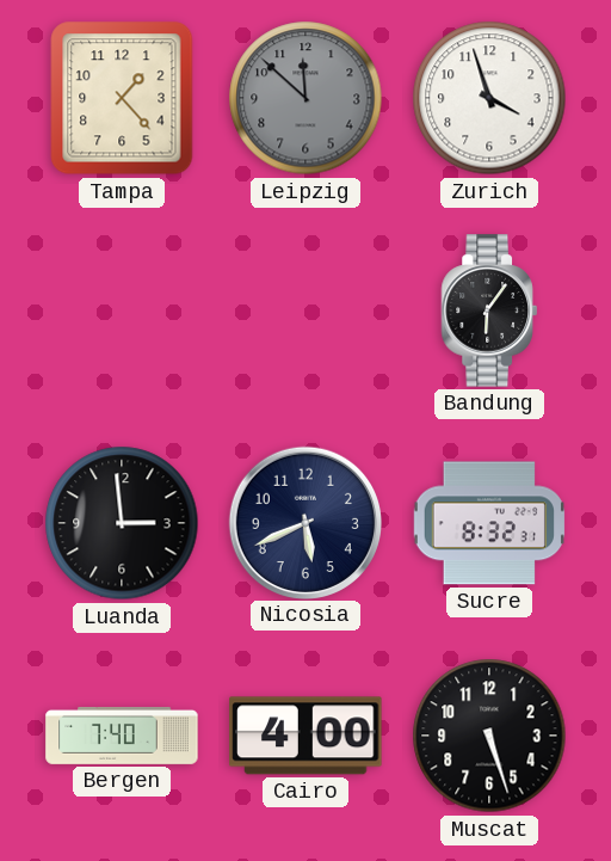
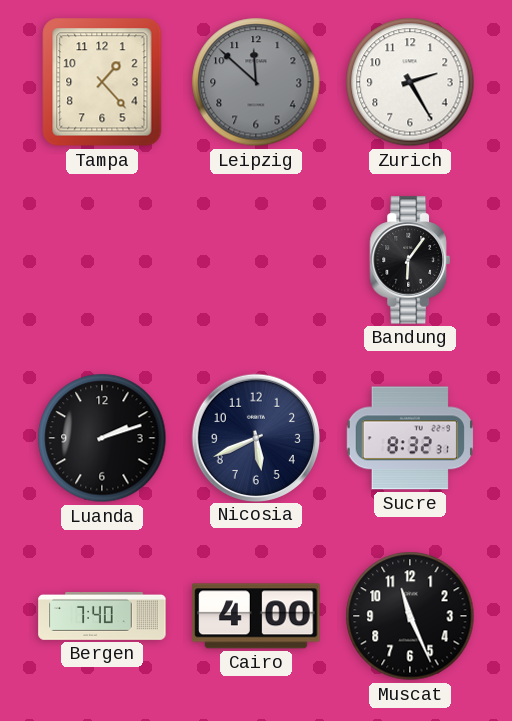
Zurich: 3:57 -> 2:25 (410, 82)
Luanda: 2:59 -> 2:12 (102, 438)
Muscat: 5:27 -> 11:26 (410, 616)
